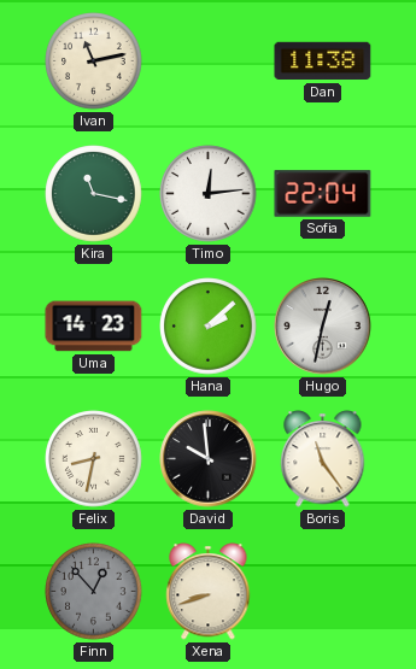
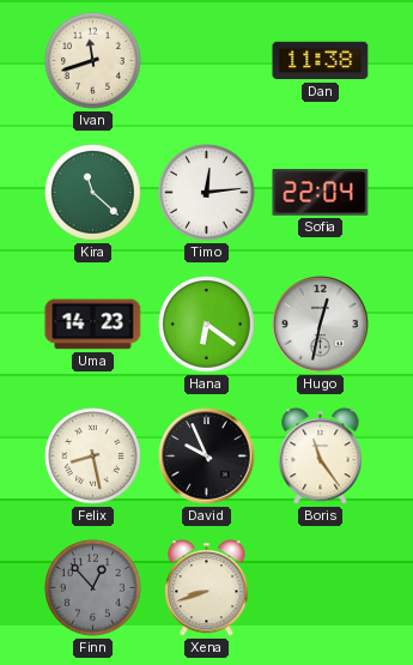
Ivan: 11:13 -> 11:42 (93, 61)
Kira: 11:17 -> 11:22 (93, 193)
Hana: 2:08 -> 6:21 (207, 325)
Felix: 8:32 -> 8:28 (93, 457)
David: 9:59 -> 9:56 (207, 457)
